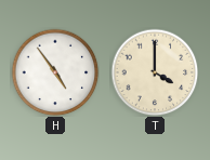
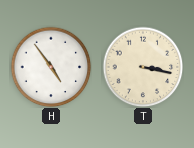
T: 4:00 -> 3:17 (143, 67)
